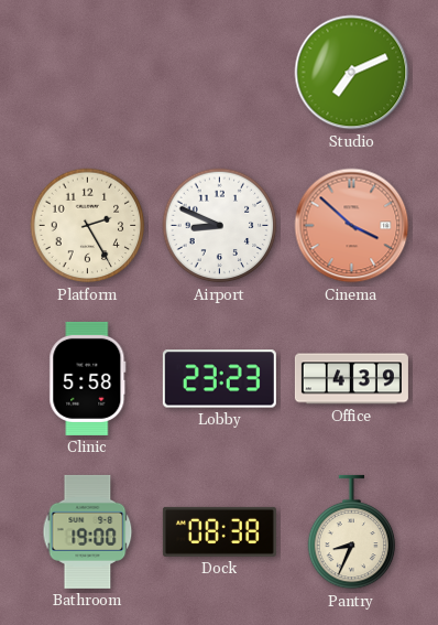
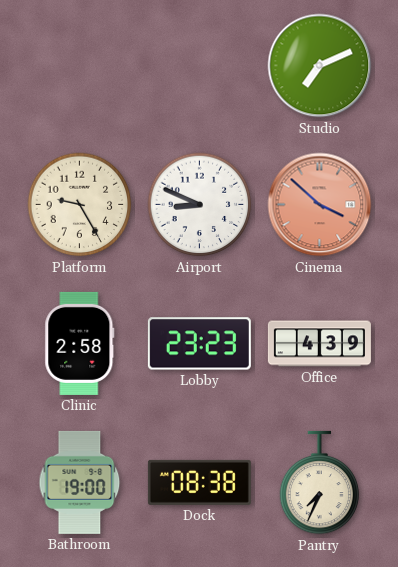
Platform: 2:25 -> 9:25 (80, 205)
Clinic: 5:58 -> 2:58 (80, 343)
Pantry: 8:34 -> 7:34 (320, 483)
